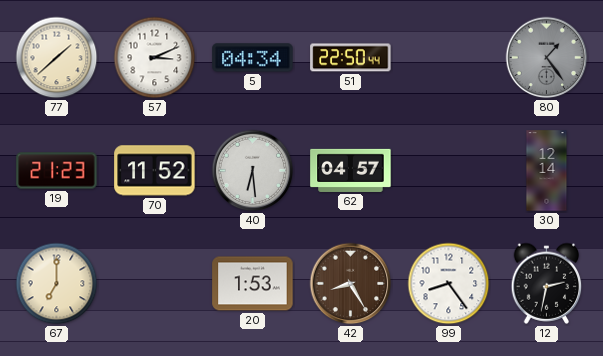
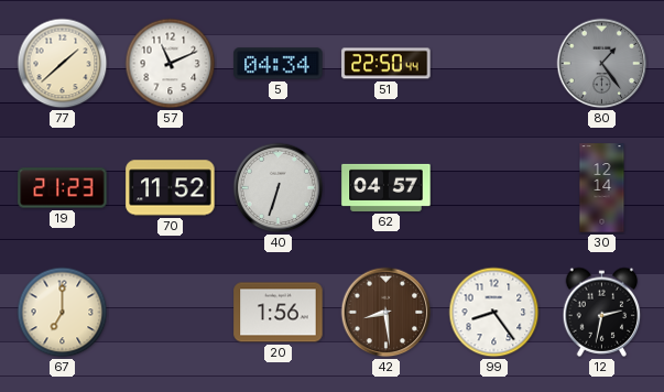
57: 3:11 -> 11:11 (171, 64)
40: 6:29 -> 6:33 (279, 188)
20: 1:53 -> 1:56 (279, 313)
42: 8:25 -> 8:29 (387, 313)
